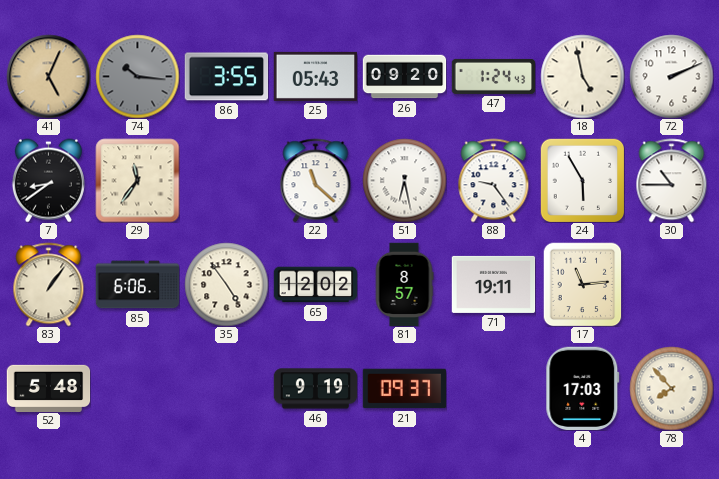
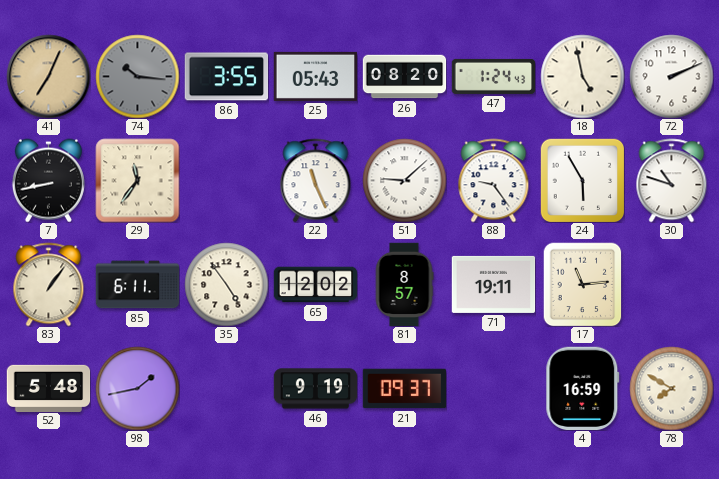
41: 5:04 -> 7:04 (48, 76)
26: 09:20 -> 08:20 (404, 77)
7: 8:39 -> 8:43 (48, 180)
22: 11:22 -> 11:26 (316, 180)
51: 6:28 -> 9:08 (404, 180)
30: 10:45 -> 10:48 (672, 180)
85: 6:06 -> 6:11 (137, 285)
98: none -> 1:43 (137, 388)
4: 17:03 -> 16:59 (583, 388)
78: 7:53 -> 7:50 (671, 388)
